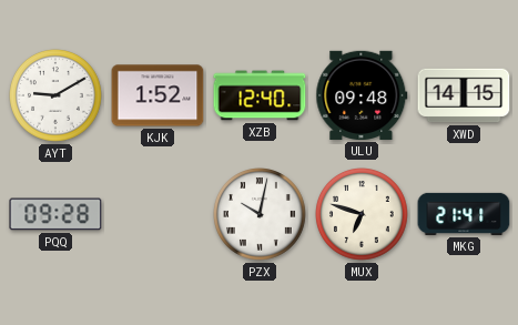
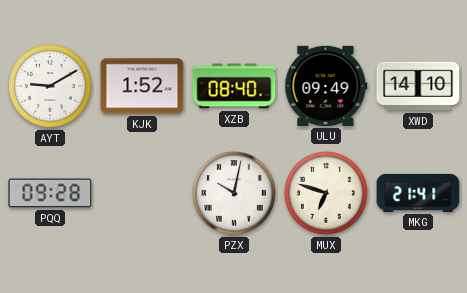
XZB: 12:40 -> 08:40 (234, 86)
ULU: 09:48 -> 09:49 (326, 86)
XWD: 14:15 -> 14:10 (418, 86)
